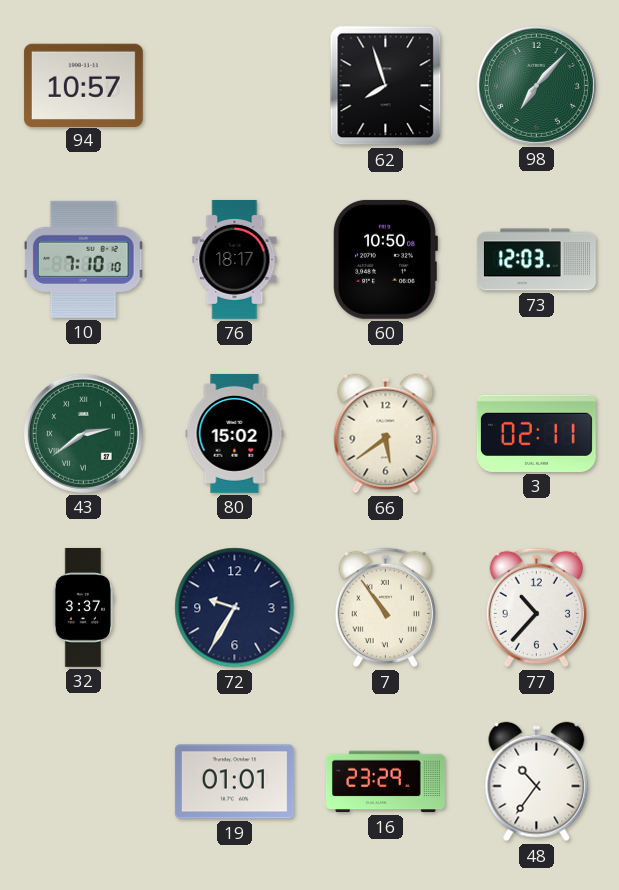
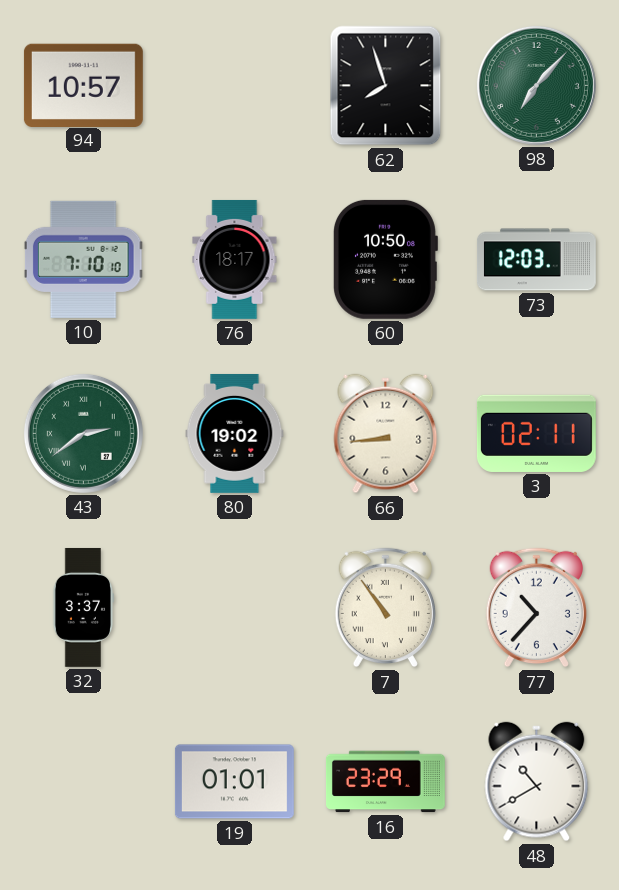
80: 15:02 -> 19:02 (235, 433)
66: 5:39 -> 8:44 (386, 434)
72: 9:35 -> none (235, 608)
48: 10:36 -> 10:40 (537, 782)
